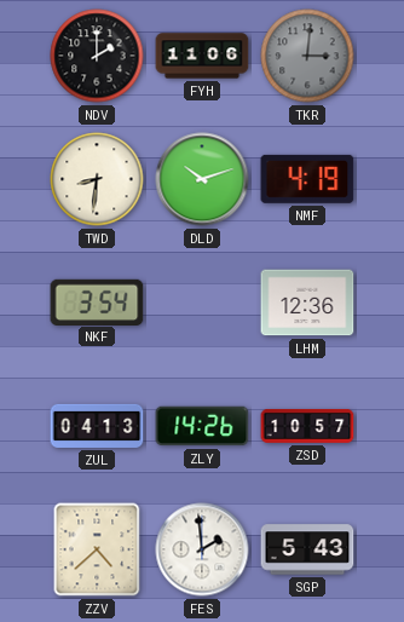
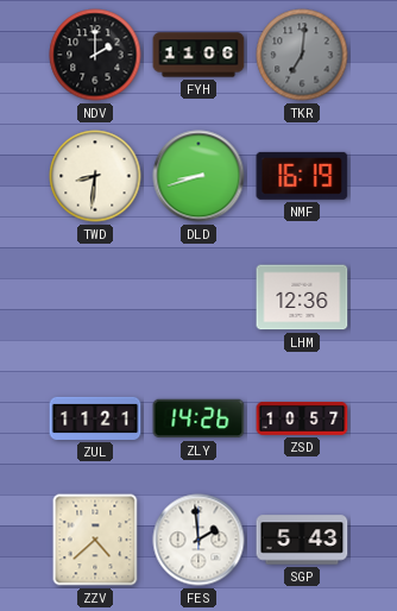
TKR: 3:01 -> 7:01 (302, 55)
DLD: 10:12 -> 8:42 (198, 176)
NMF: 4:19 -> 16:19 (302, 176)
NKF: 3:54 -> none (97, 301)
ZUL: 04:13 -> 11:21 (95, 418)
